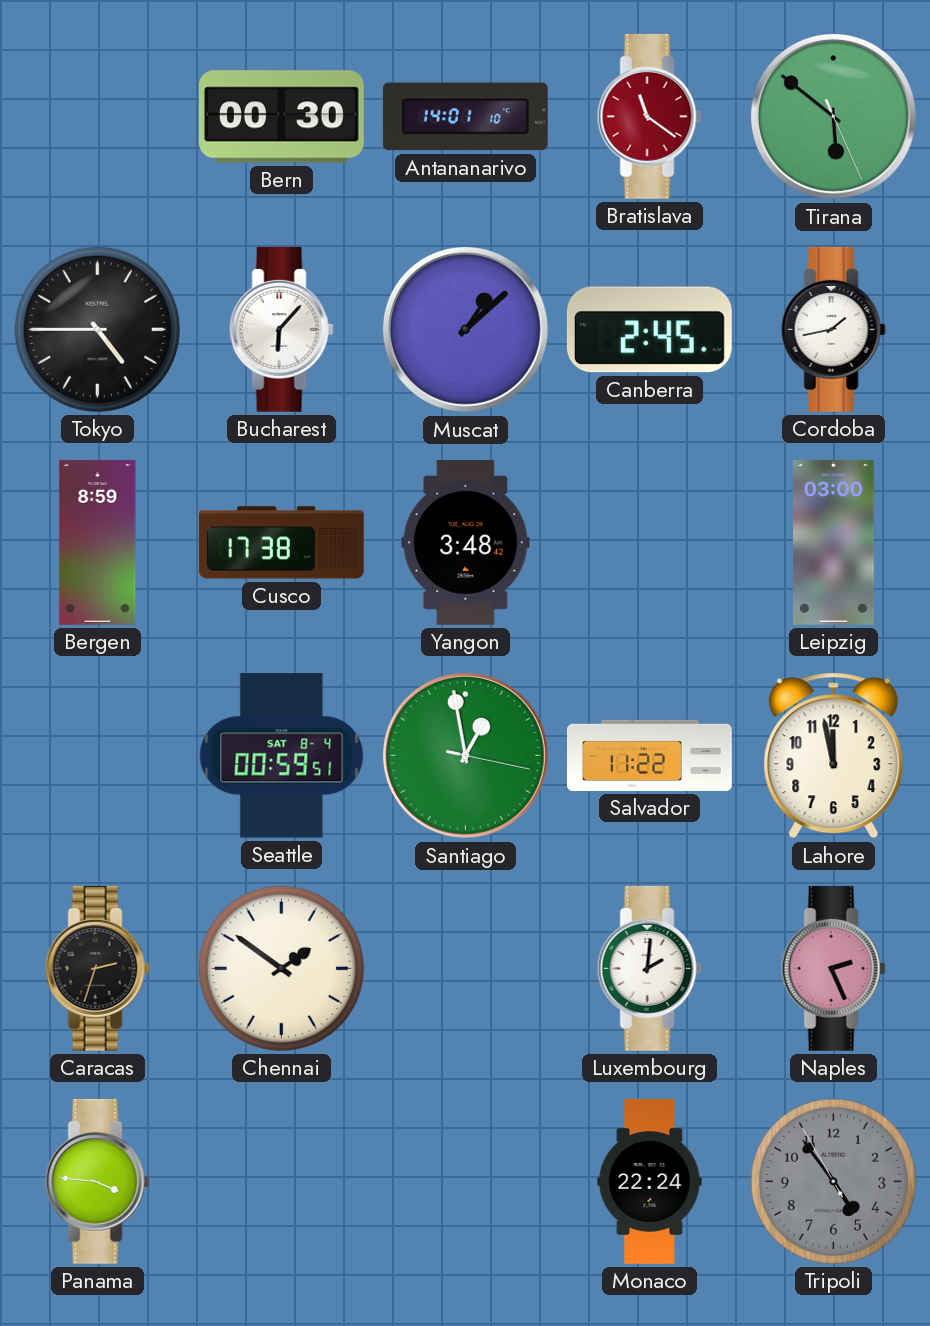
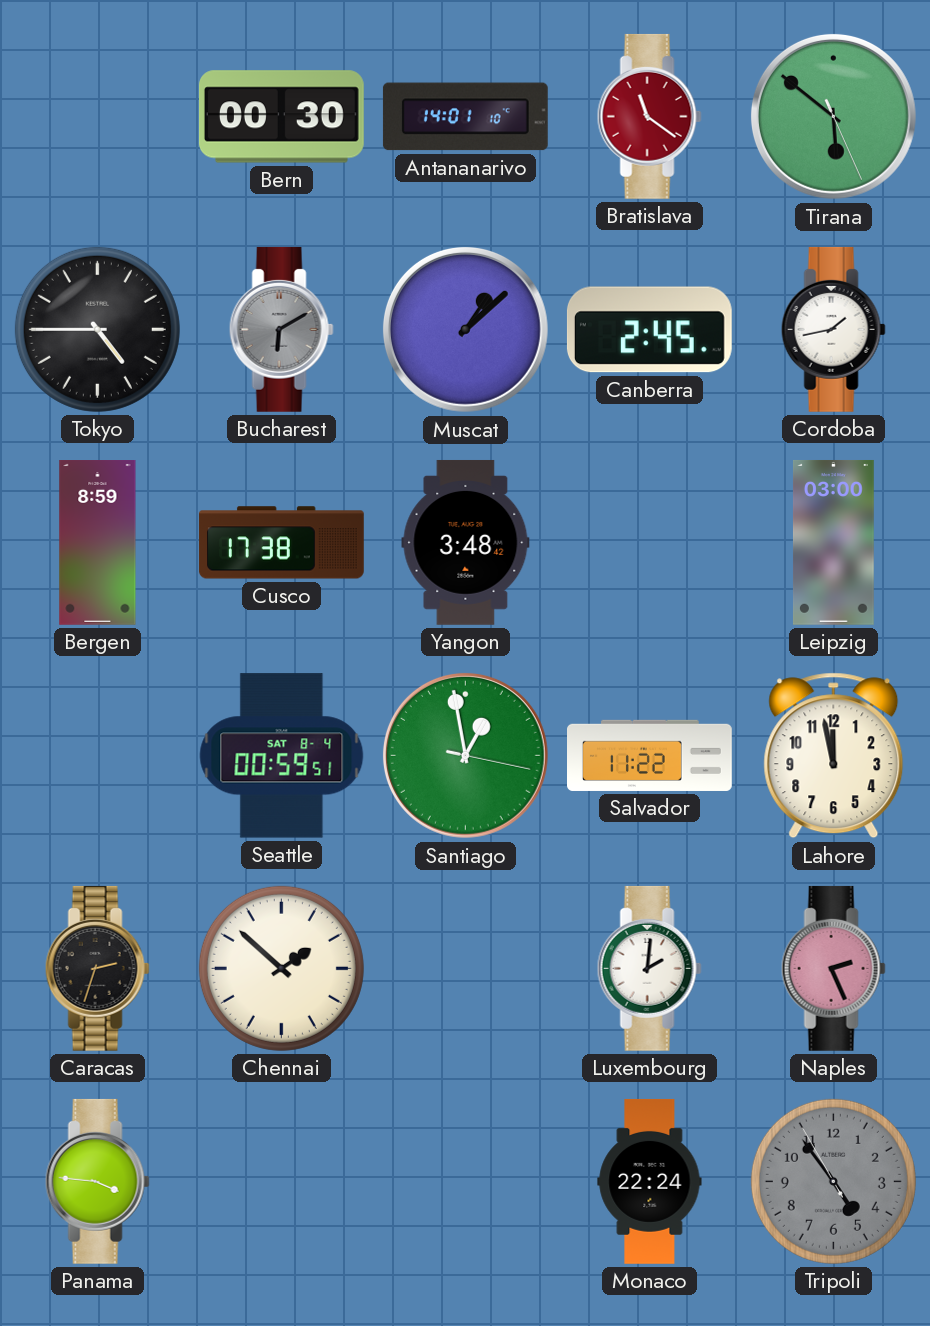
Bucharest: 6:07 -> 6:10 (281, 329)
Bucharest dial: white -> grey (281, 329)
Chennai: 1:51 -> 1:52 (281, 968)
